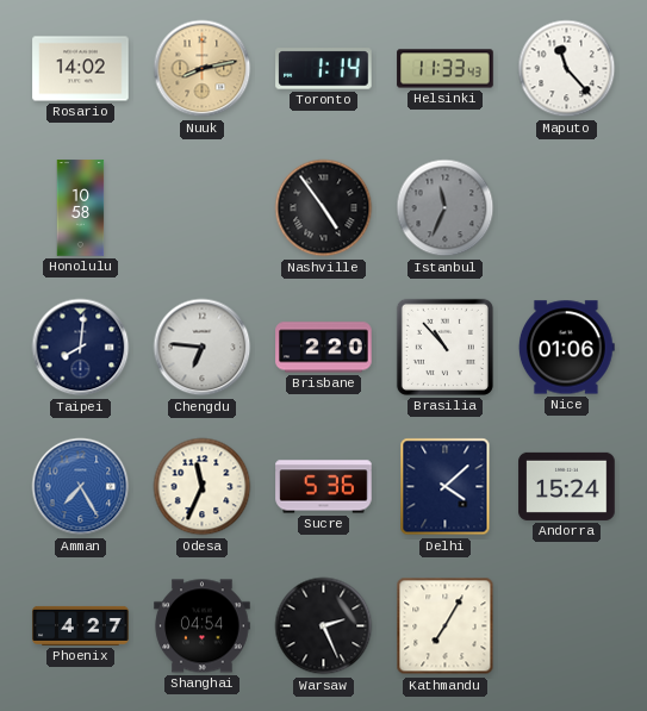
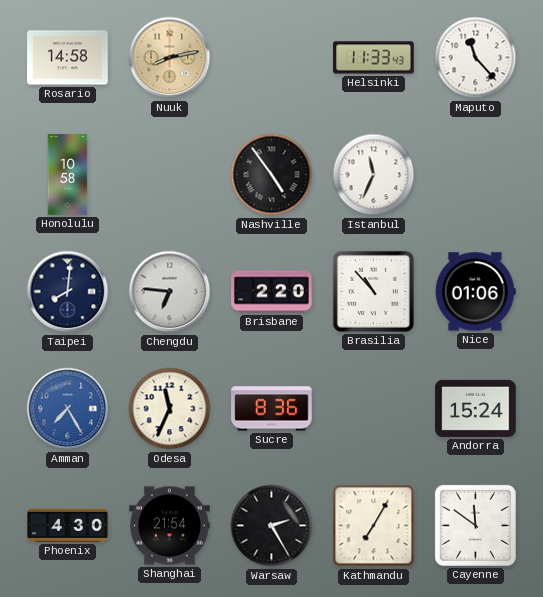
Rosario: 14:02 -> 14:58 (68, 58)
Toronto: 1:14 -> none (324, 69)
Istanbul dial: grey -> white (374, 175)
Sucre: 5:36 -> 8:36 (272, 409)
Delhi: 4:08 -> none (446, 487)
Phoenix: 4:27 -> 4:30 (68, 525)
Shanghai: 04:54 -> 21:54 (170, 526)
Warsaw: 2:26 -> 2:25 (272, 526)
Cayenne: none -> 11:51 (475, 525)
